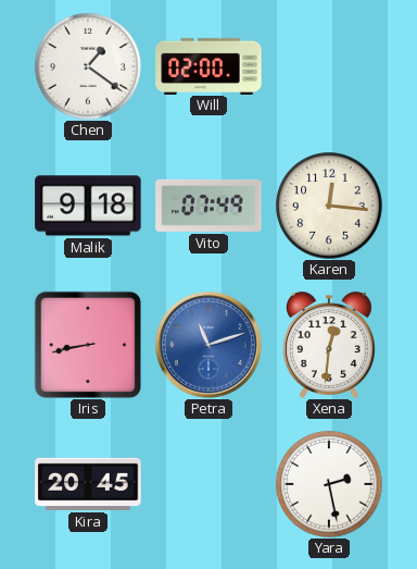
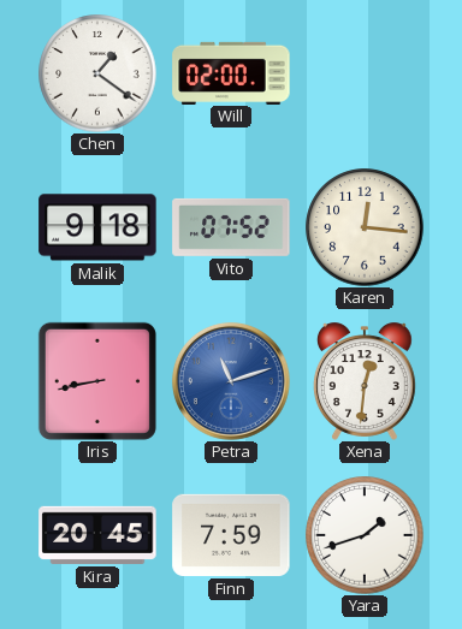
Vito: 07:49 -> 07:52 (231, 227)
Finn: none -> 7:59 (231, 535)
Yara: 2:28 -> 1:42 (365, 535)
